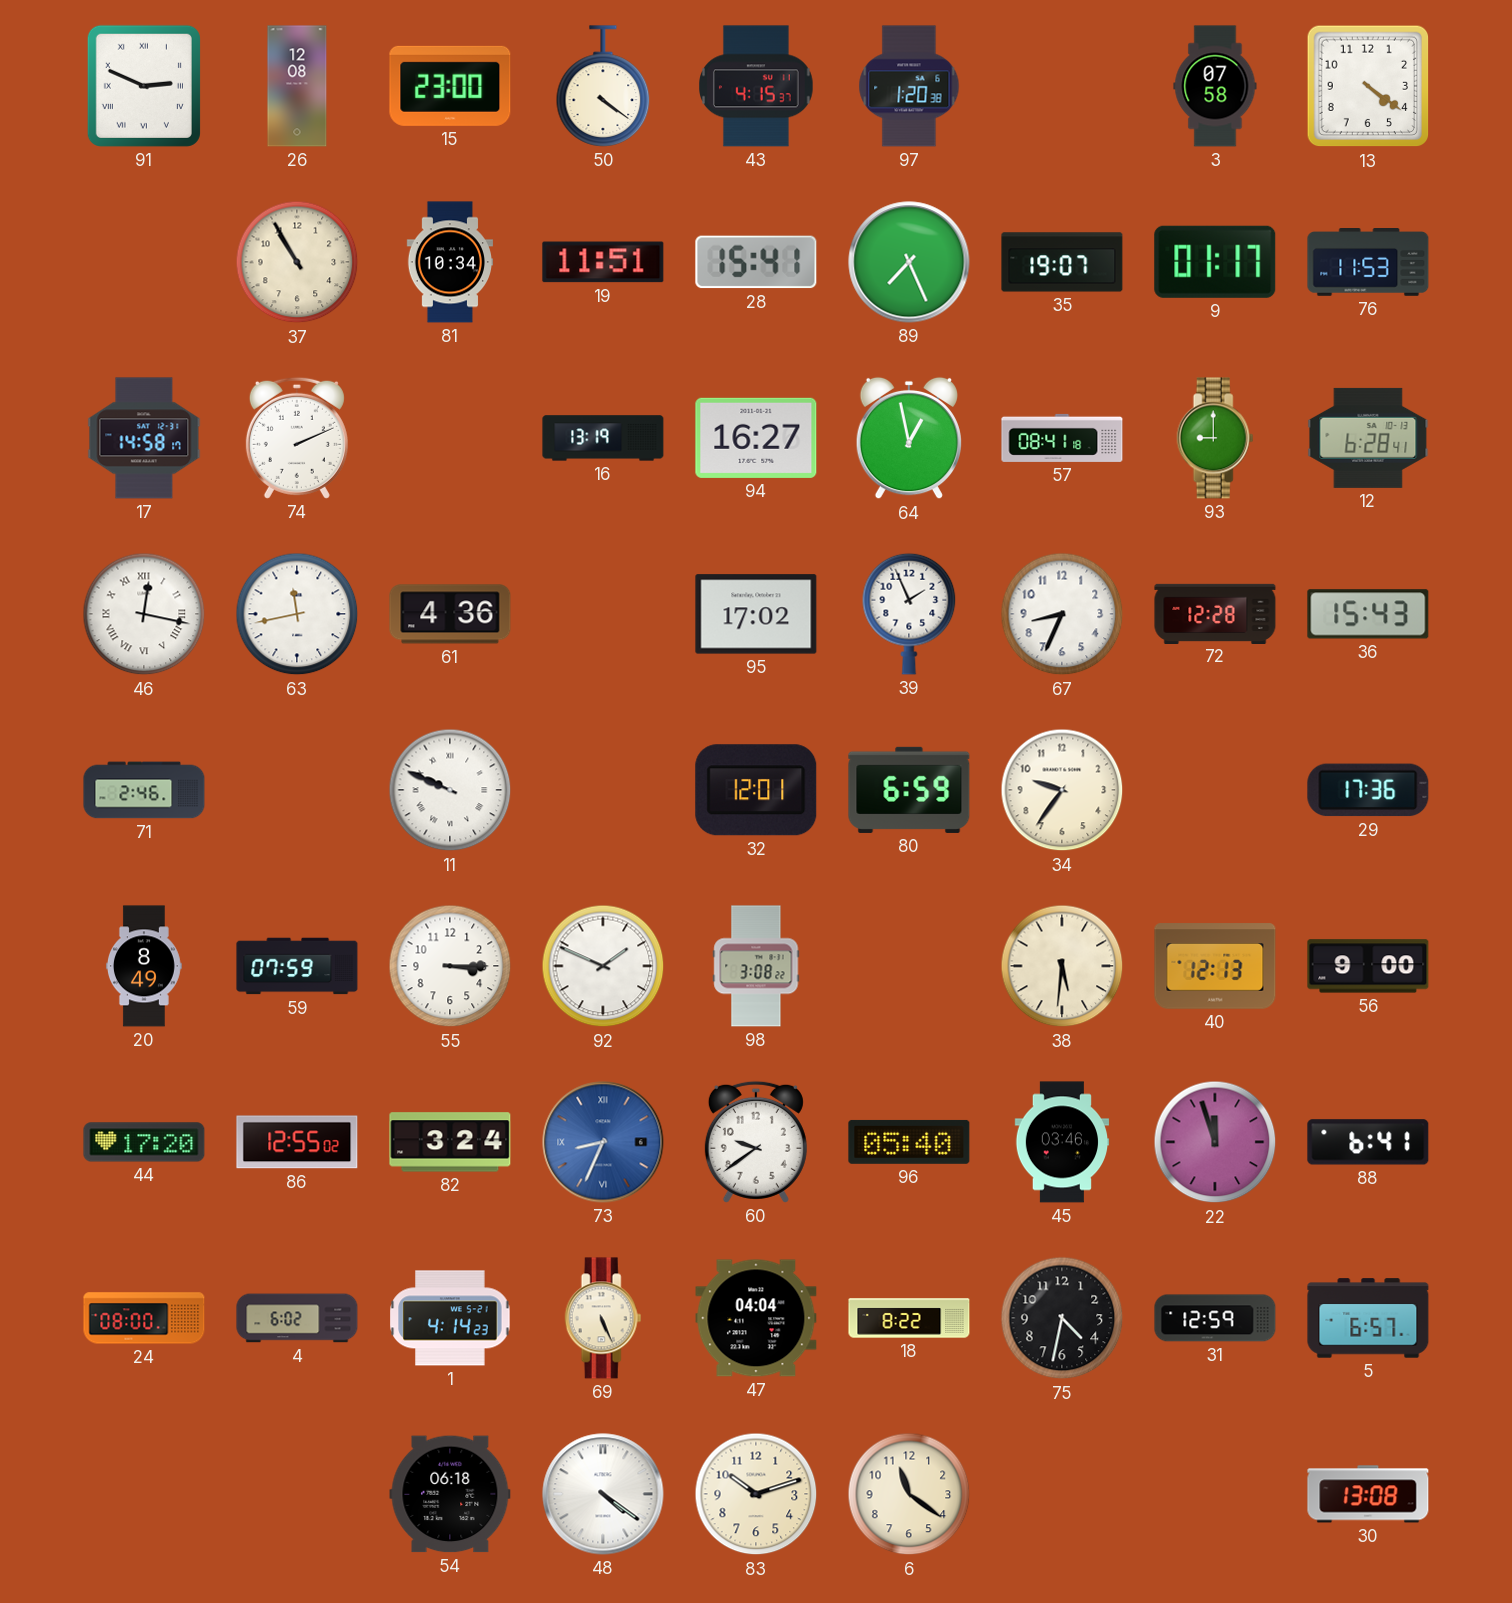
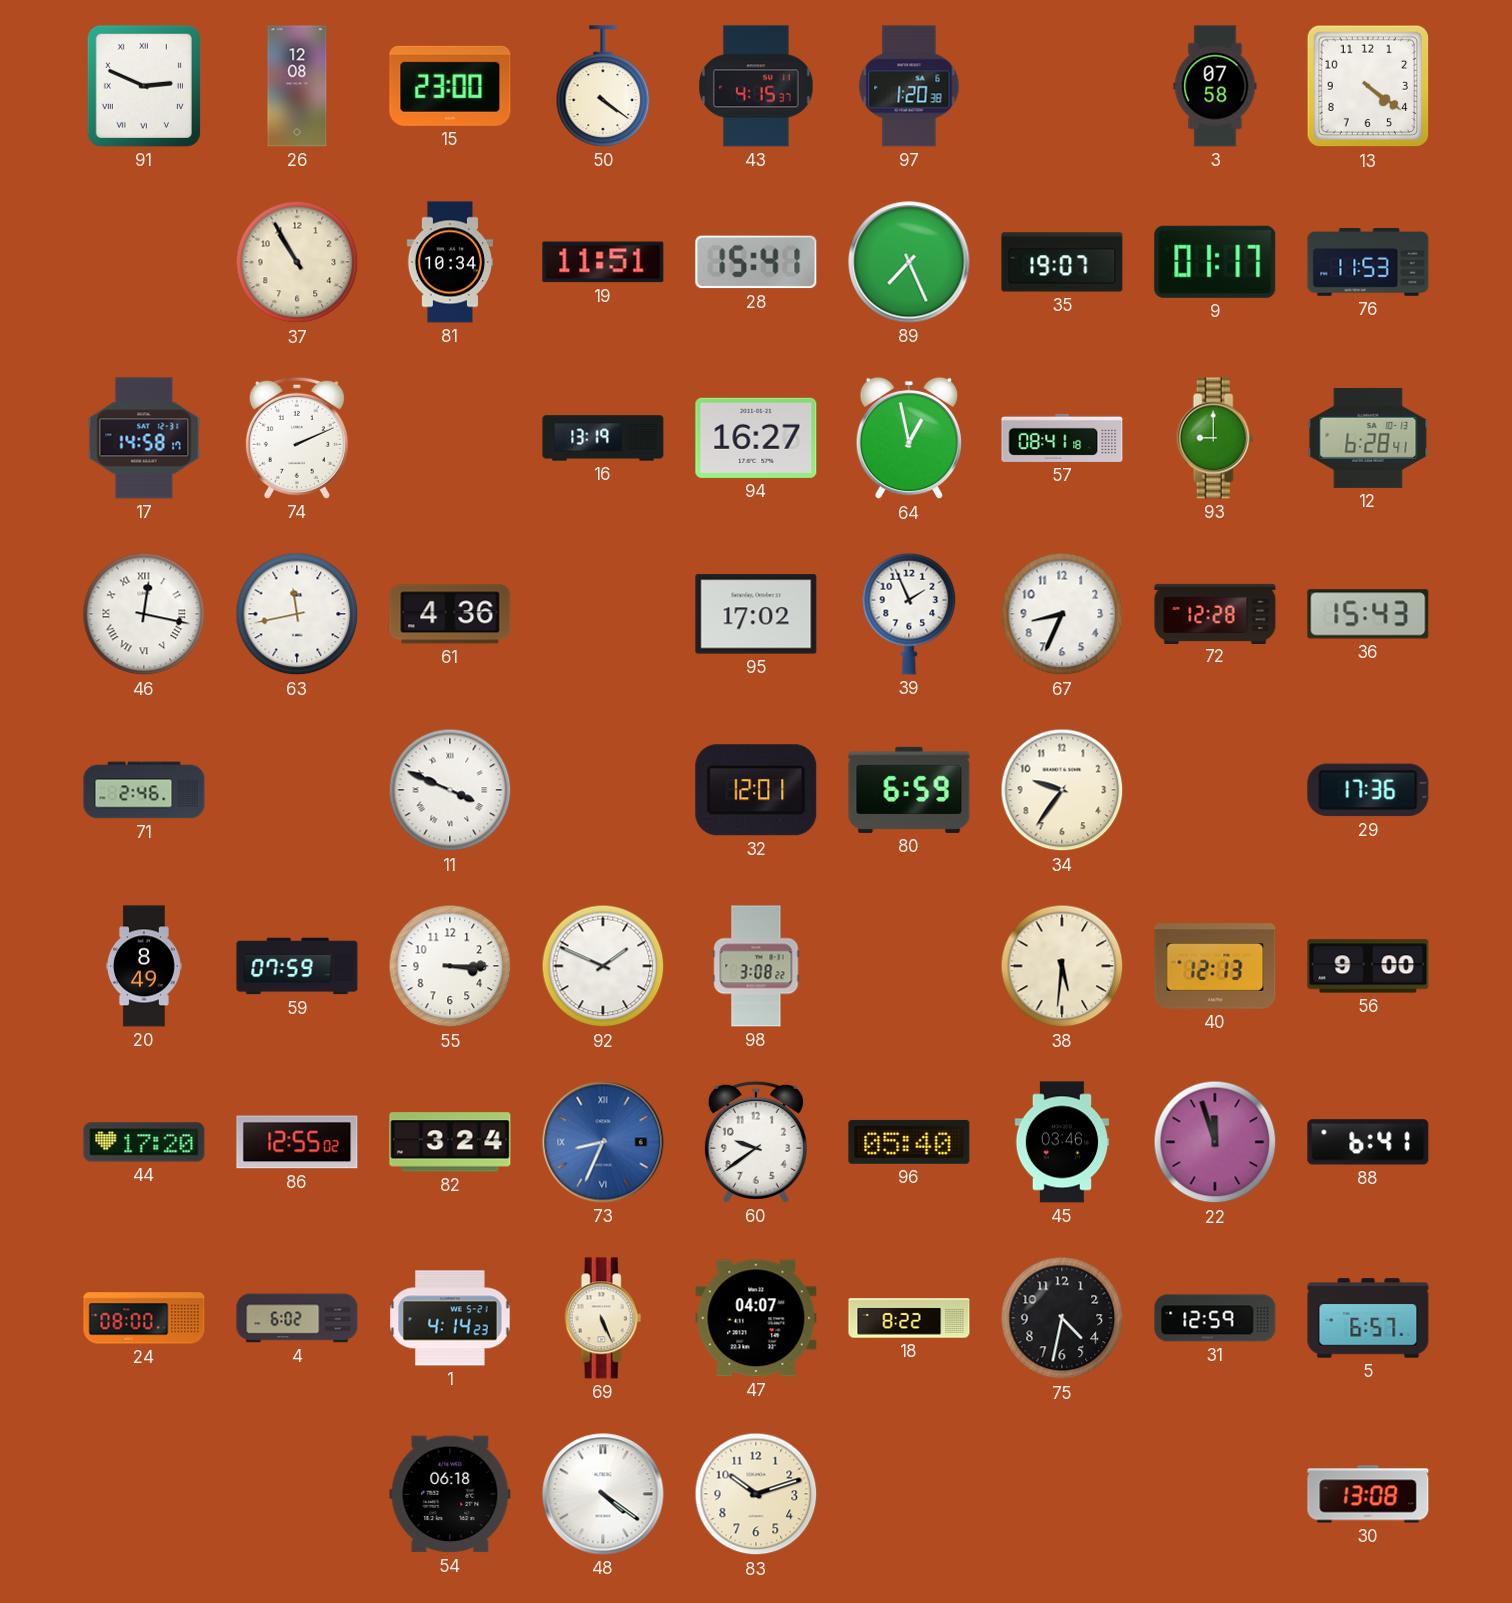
11: 9:49 -> 3:49 (450, 790)
47: 04:04 -> 04:07 (756, 1318)
6: 11:21 -> none (909, 1494)
